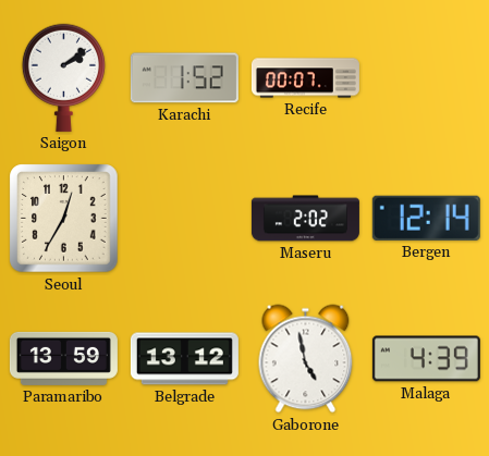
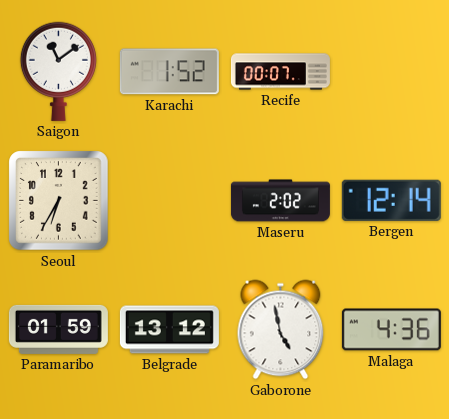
Saigon: 2:09 -> 11:09 (58, 71)
Seoul: 12:35 -> 6:35 (59, 201)
Paramaribo: 13:59 -> 01:59 (58, 329)
Malaga: 4:39 -> 4:36 (391, 330)
